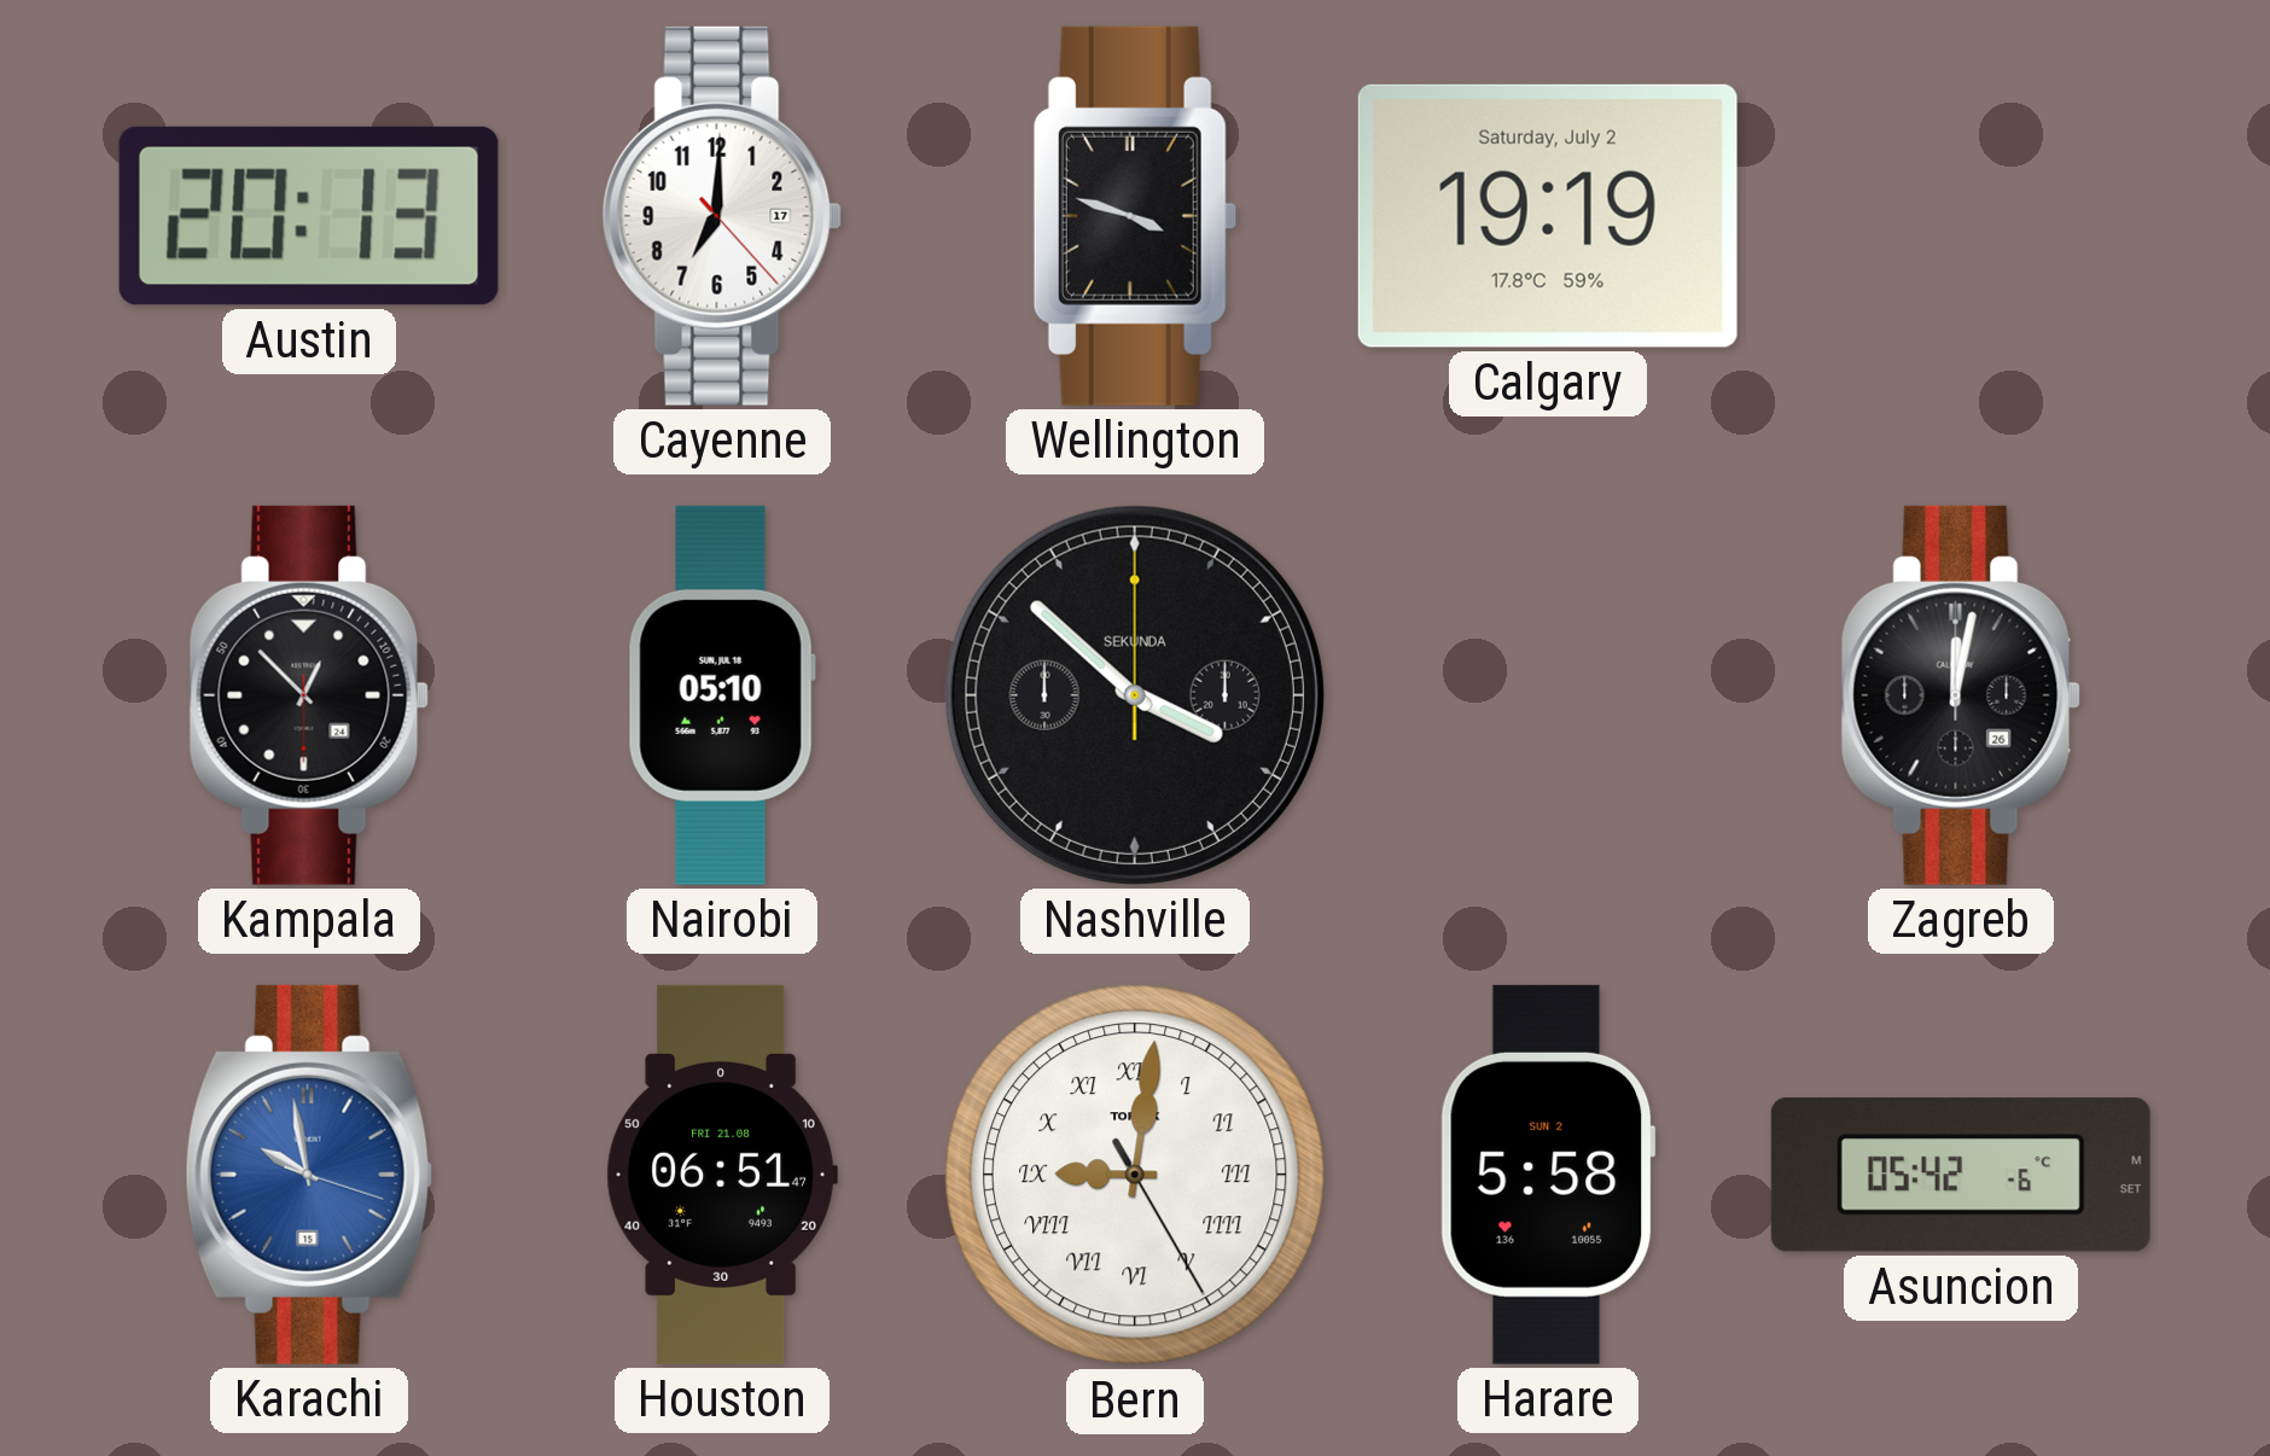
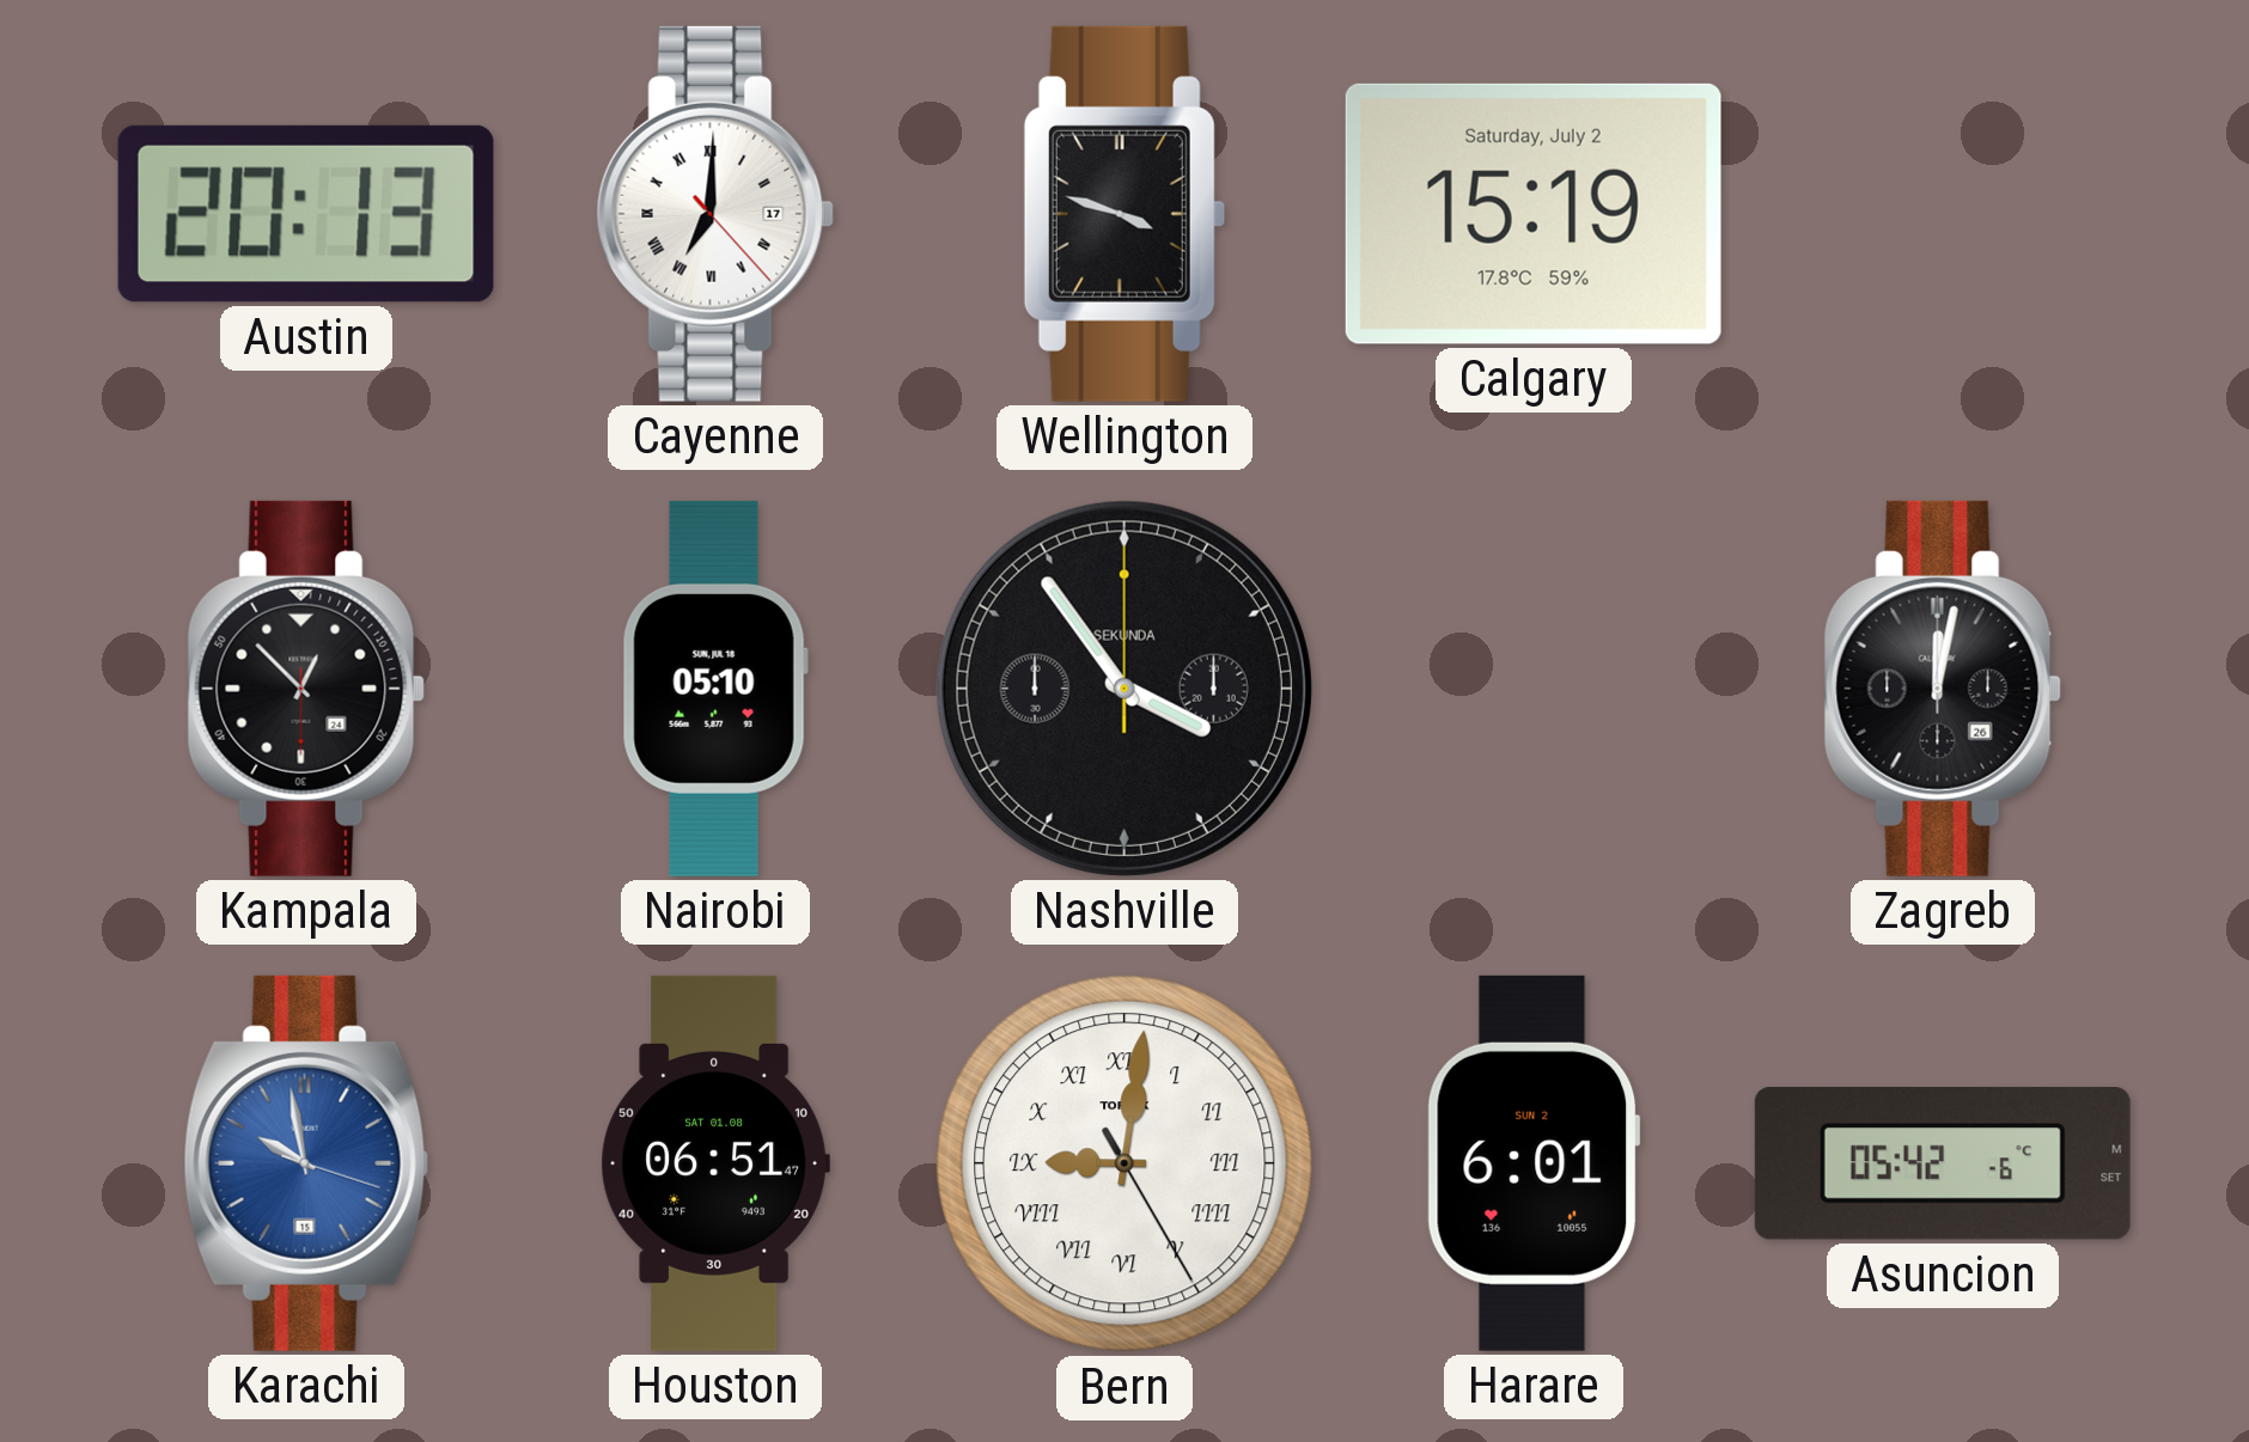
Cayenne numerals: Arabic -> Roman (715, 214)
Calgary: 19:19 -> 15:19 (1534, 214)
Nashville: 3:52 -> 3:54 (1124, 689)
Houston date: FRI 21.08 -> SAT 01.08 (715, 1163)
Harare: 5:58 -> 6:01 (1534, 1163)
